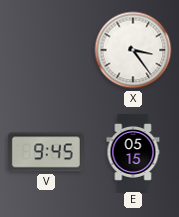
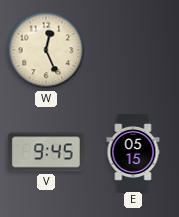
W: none -> 12:26 (46, 50)
X: 3:24 -> none (133, 50)
